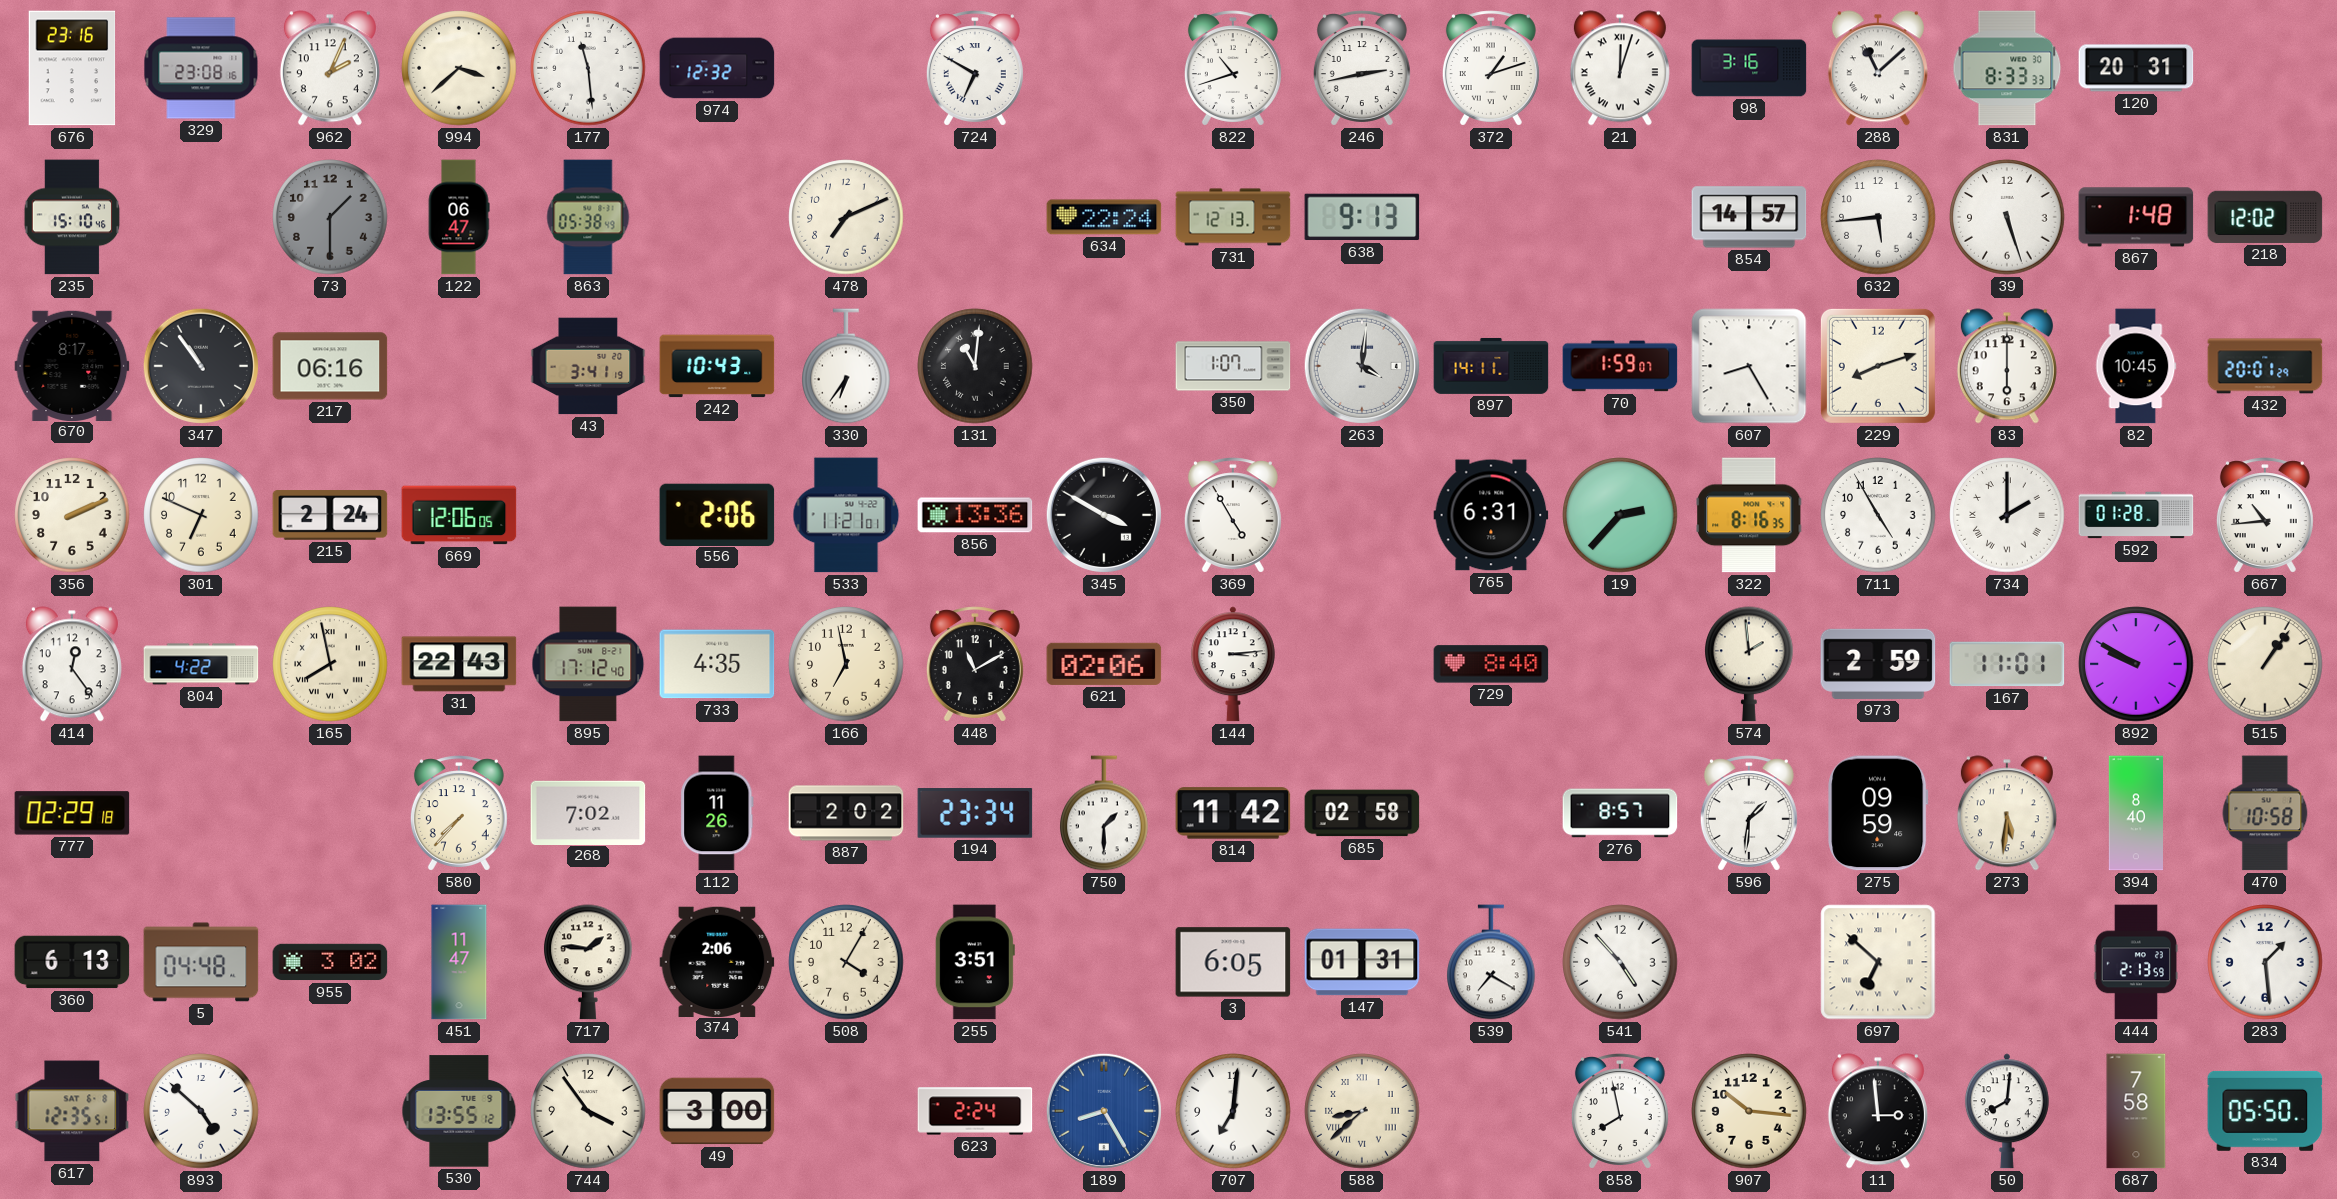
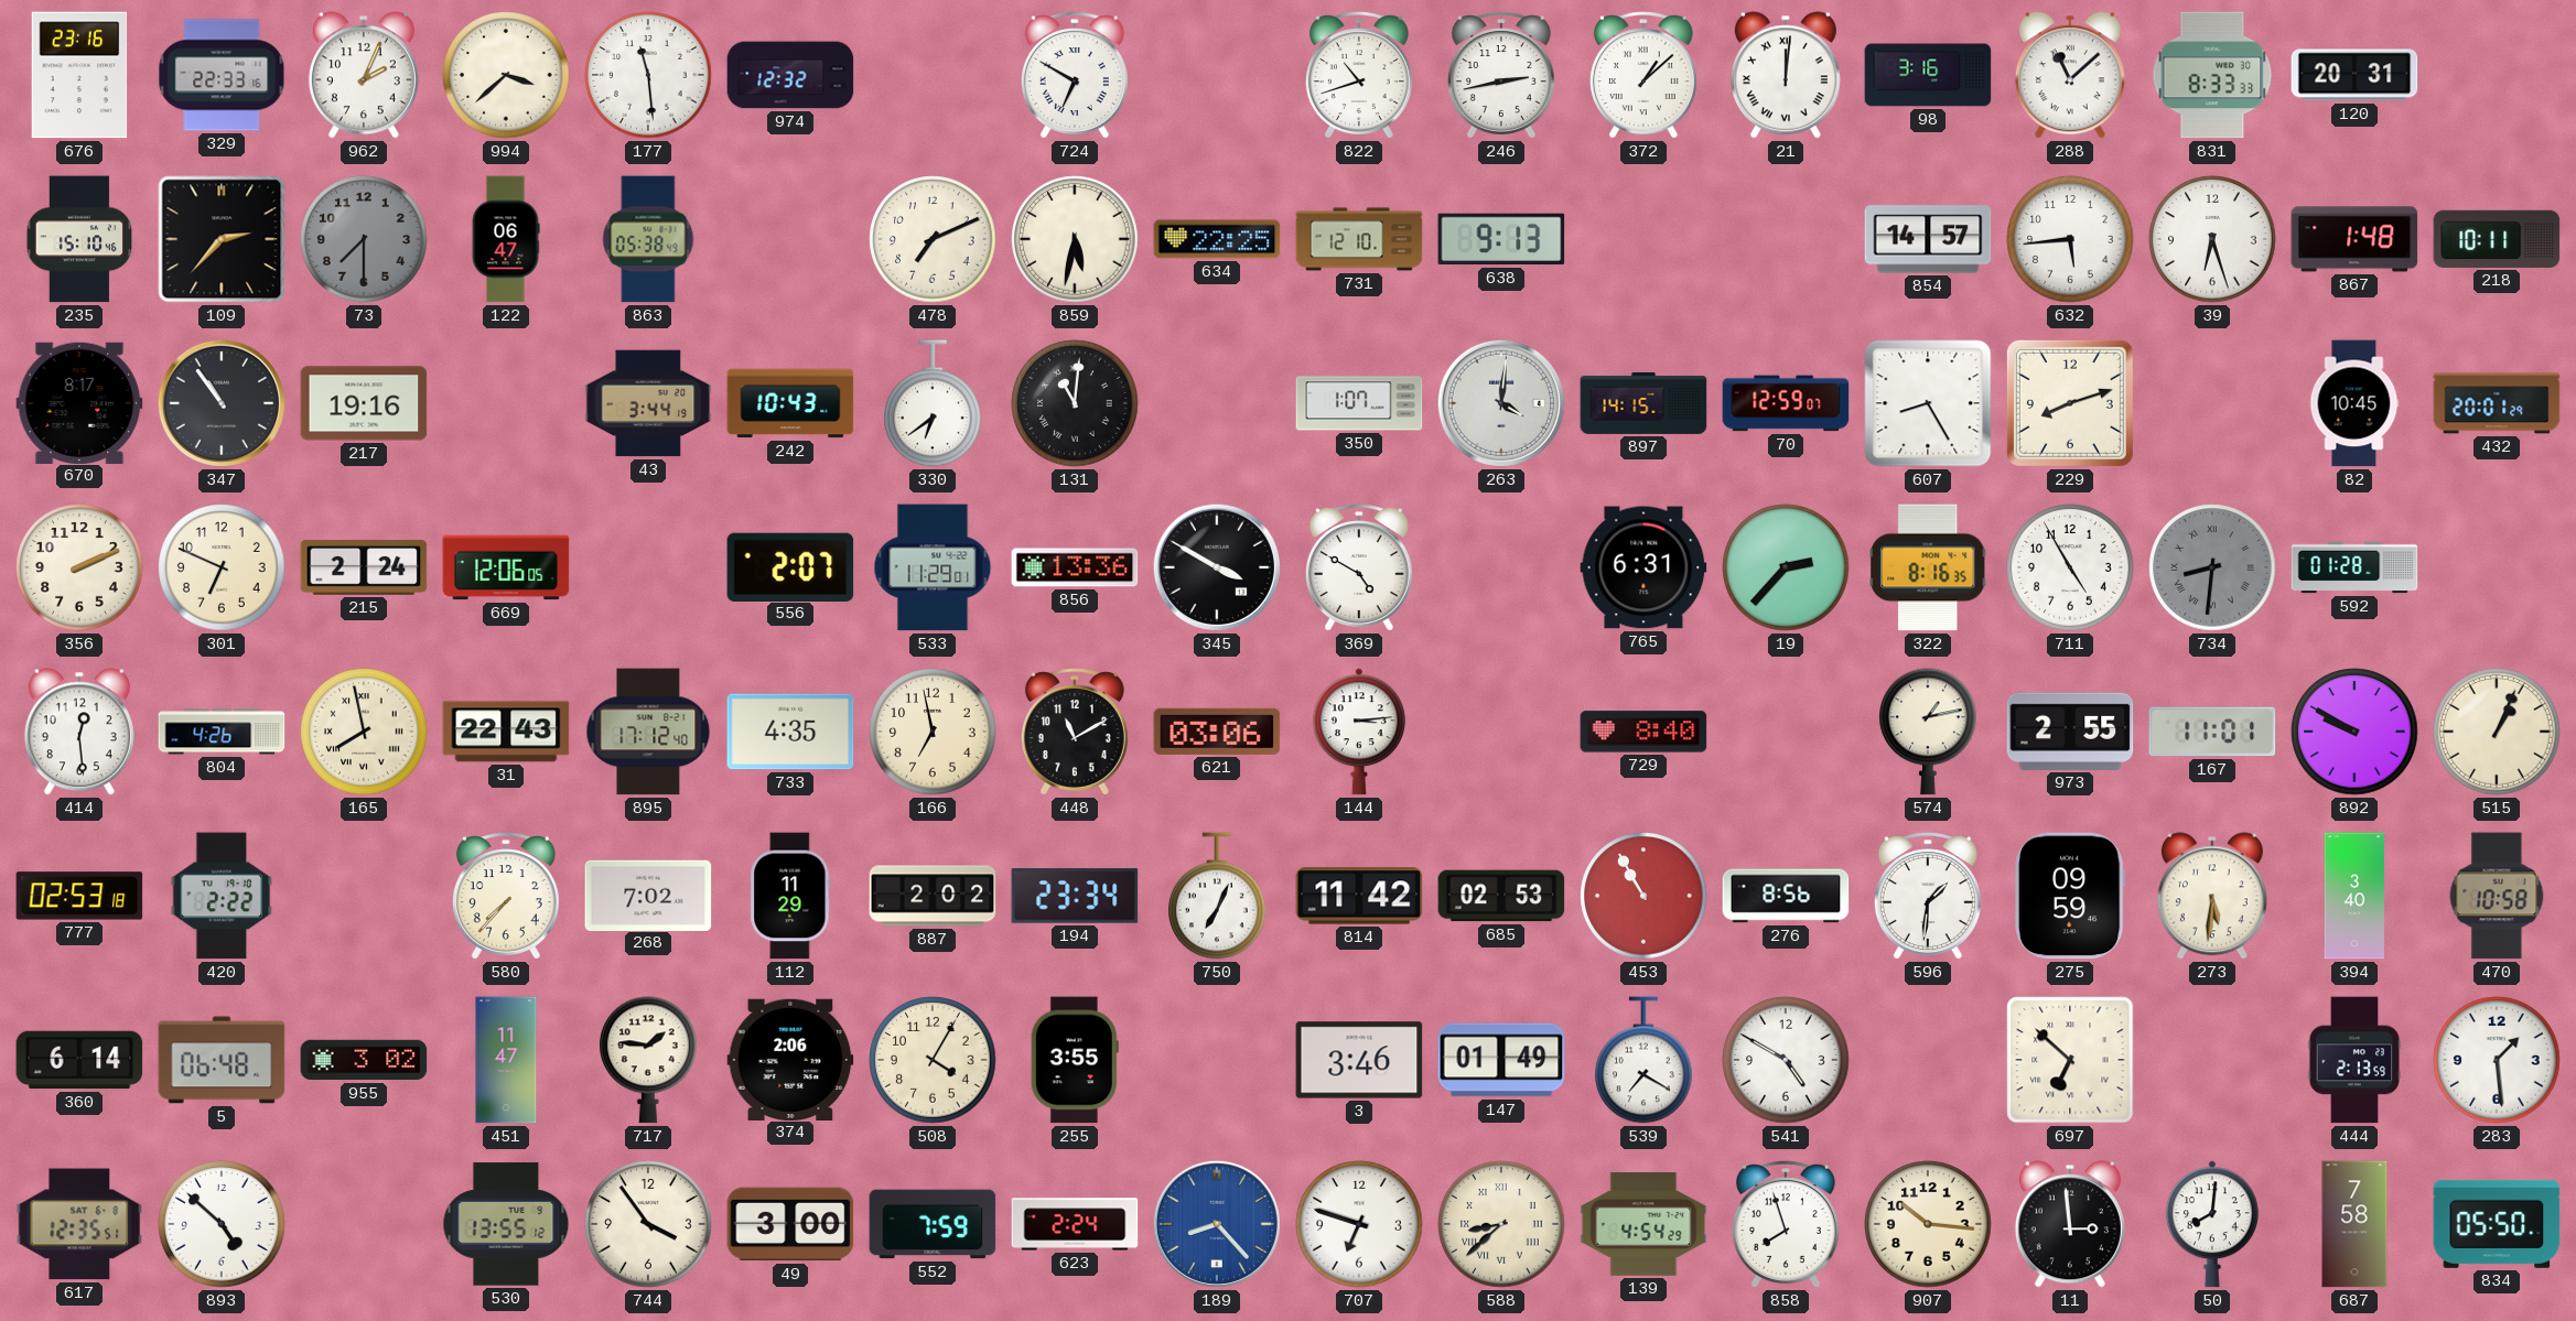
329: 23:08 -> 22:33 (222, 75)
372: 1:12 -> 1:08 (1643, 75)
21: 12:03 -> 12:01 (1786, 75)
109: none -> 2:37 (222, 239)
73: 1:30 -> 7:30 (364, 239)
859: none -> 5:32 (1075, 239)
634: 22:24 -> 22:25 (1217, 239)
731: 12:13 -> 12:10 (1359, 239)
39: 5:27 -> 6:27 (2212, 239)
218: 12:02 -> 10:11 (2497, 239)
217: 06:16 -> 19:16 (364, 403)
43: 3:41 -> 3:44 (648, 403)
330: 6:36 -> 6:39 (933, 403)
897: 14:11 -> 14:15 (1643, 403)
70: 1:59 -> 12:59 (1786, 403)
83: 6:00 -> none (2007, 366)
556: 2:06 -> 2:07 (790, 566)
533: 11:21 -> 11:29 (933, 567)
369: 4:55 -> 4:50 (1359, 567)
734: 2:00 -> 8:31 (2212, 567)
734 dial: white -> grey (2212, 567)
667: 10:44 -> none (2265, 515)
414: 12:24 -> 12:29 (79, 732)
804: 4:22 -> 4:26 (222, 732)
621: 02:06 -> 03:06 (1217, 732)
574: 1:59 -> 1:13 (1928, 732)
973: 2:59 -> 2:55 (2070, 732)
515: 1:06 -> 1:04 (2497, 732)
777: 02:29 -> 02:53 (79, 896)
420: none -> 2:22 (222, 896)
112: 11:26 -> 11:29 (790, 896)
750: 1:30 -> 7:04 (1217, 896)
685: 02:58 -> 02:53 (1501, 896)
453: none -> 10:55 (1643, 896)
276: 8:57 -> 8:56 (1786, 896)
394: 8:40 -> 3:40 (2353, 896)
360: 6:13 -> 6:14 (79, 1060)
5: 04:48 -> 06:48 (222, 1060)
255: 3:51 -> 3:55 (1075, 1060)
3: 6:05 -> 3:46 (1359, 1060)
147: 01:31 -> 01:49 (1501, 1060)
541: 4:53 -> 4:50 (1786, 1060)
552: none -> 7:59 (933, 1224)
189: 8:25 -> 8:23 (1217, 1224)
707: 7:01 -> 6:48 (1359, 1224)
139: none -> 4:54 (1643, 1224)
858: 7:58 -> 7:57 (1786, 1224)
